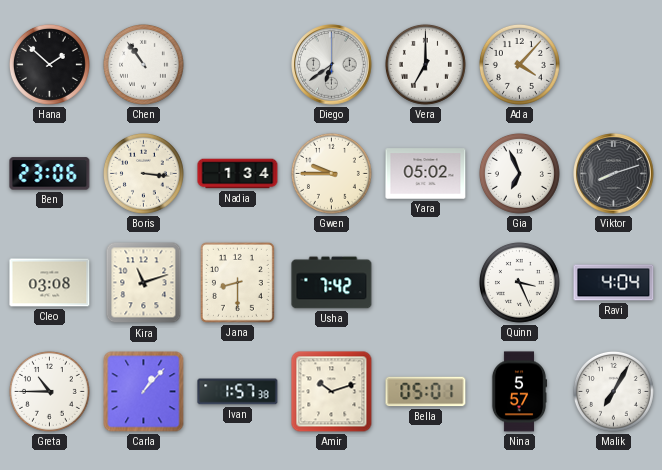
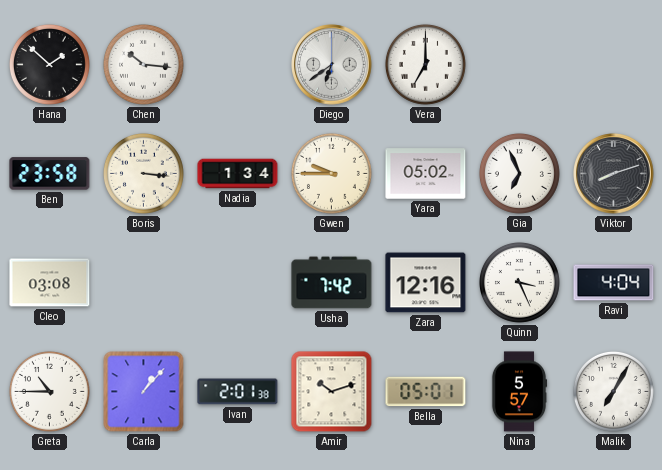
Chen: 10:54 -> 10:16 (143, 64)
Ada: 4:07 -> none (519, 64)
Ben: 23:06 -> 23:58 (50, 174)
Kira: 11:12 -> none (144, 283)
Jana: 8:30 -> none (237, 282)
Zara: none -> 12:16 (426, 283)
Ivan: 1:57 -> 2:01 (238, 392)
